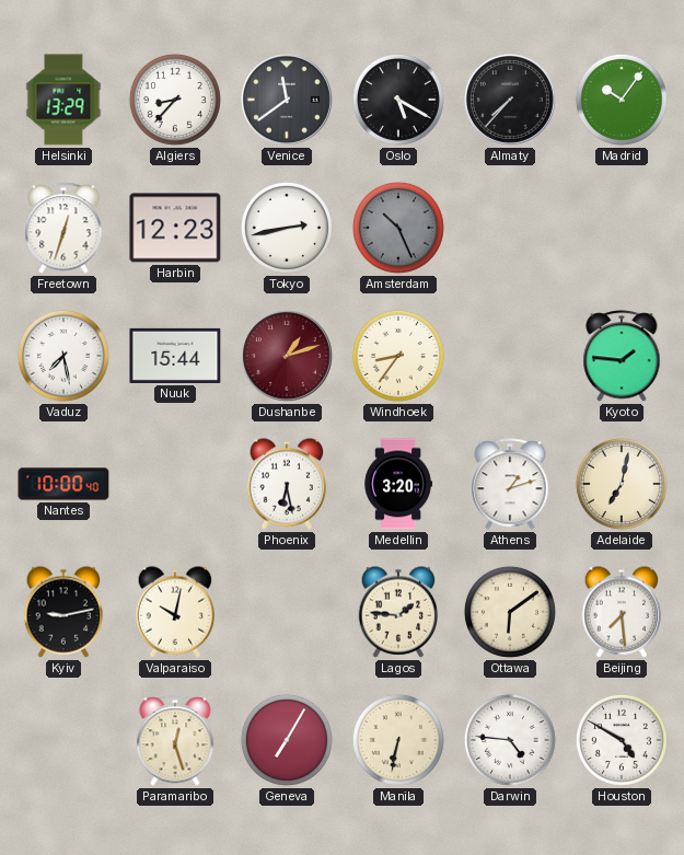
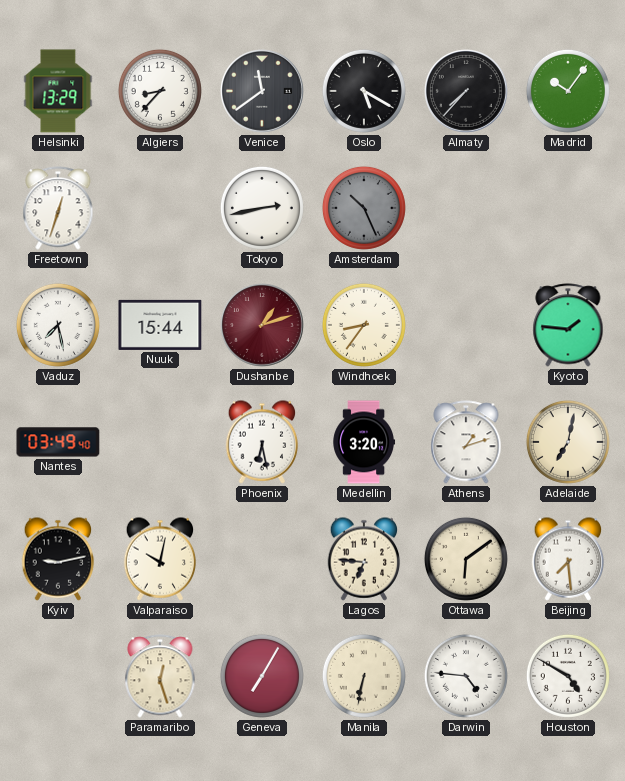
Harbin: 12:23 -> none (175, 228)
Nantes: 10:00 -> 03:49 (58, 442)
Lagos: 1:46 -> 6:46 (364, 559)
